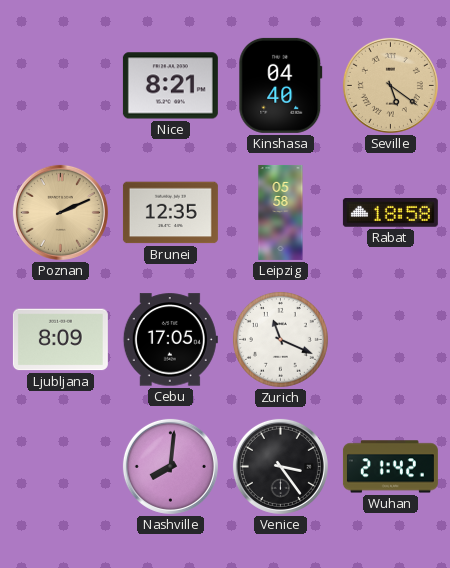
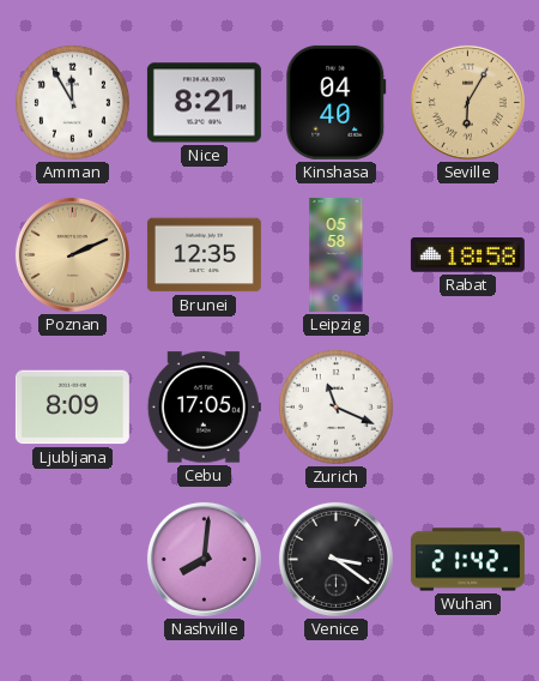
Amman: none -> 11:55 (72, 102)
Seville: 5:21 -> 6:05 (467, 102)
Venice: 3:24 -> 3:21 (335, 559)
